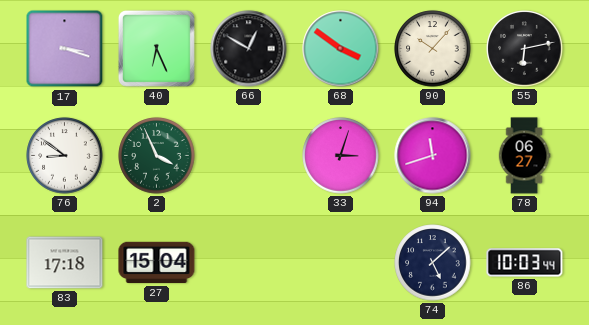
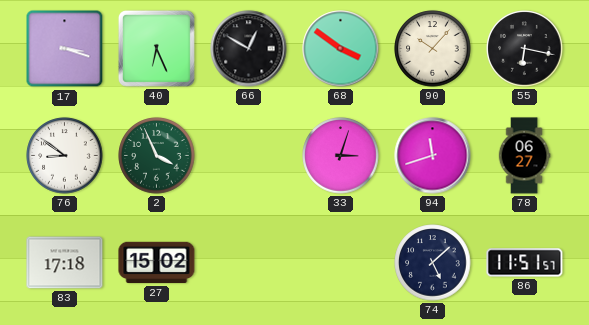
55: 6:13 -> 6:17 (525, 49)
27: 15:04 -> 15:02 (157, 263)
86: 10:03 -> 11:51 (525, 263)
